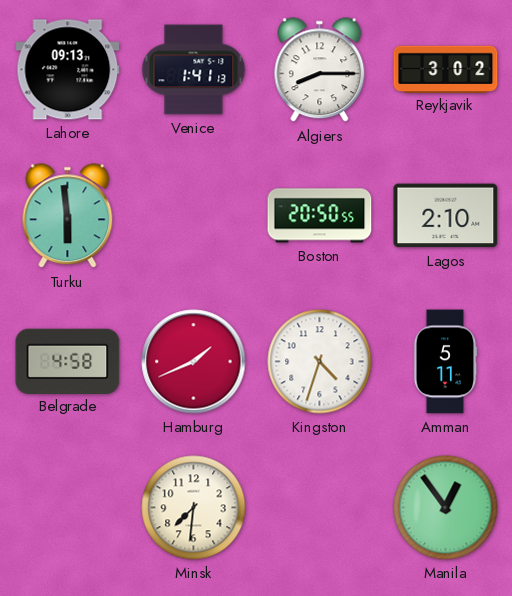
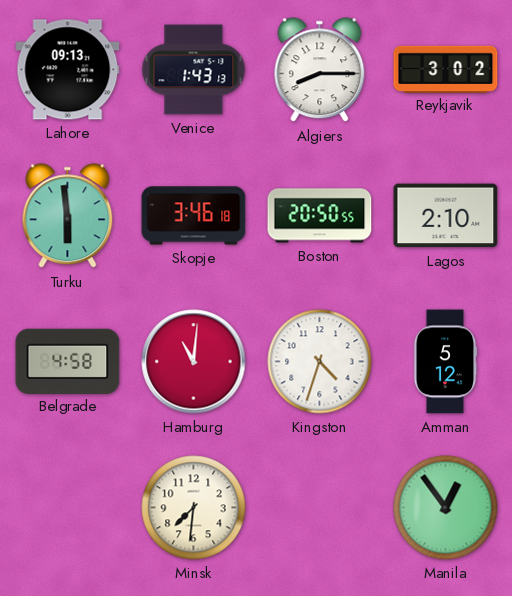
Venice: 1:41 -> 1:43 (194, 70)
Skopje: none -> 3:46 (194, 216)
Hamburg: 1:41 -> 11:01 (194, 362)
Amman: 5:11 -> 5:12 (445, 362)
